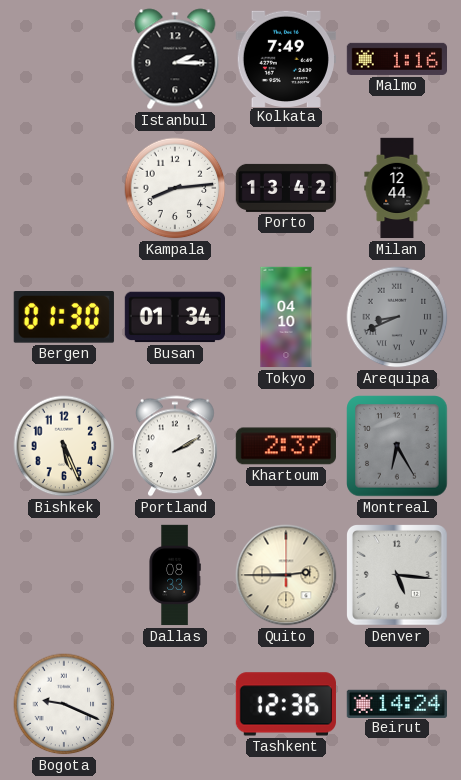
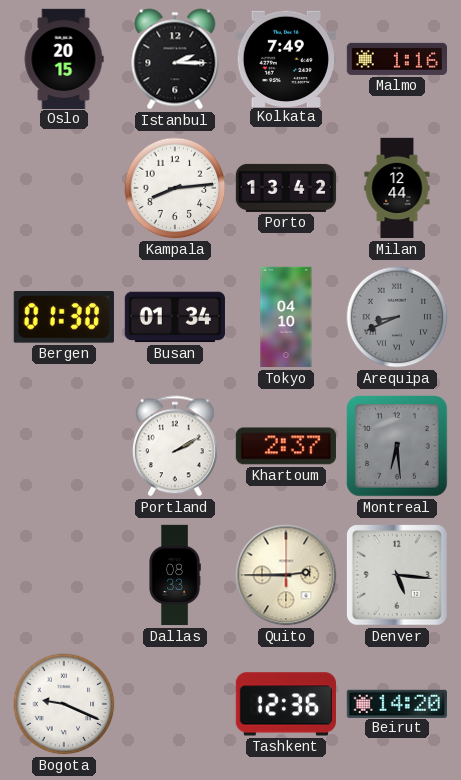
Oslo: none -> 20:15 (64, 58)
Bishkek: 5:26 -> none (64, 446)
Montreal: 6:25 -> 6:29 (397, 446)
Beirut: 14:24 -> 14:20 (397, 703)
